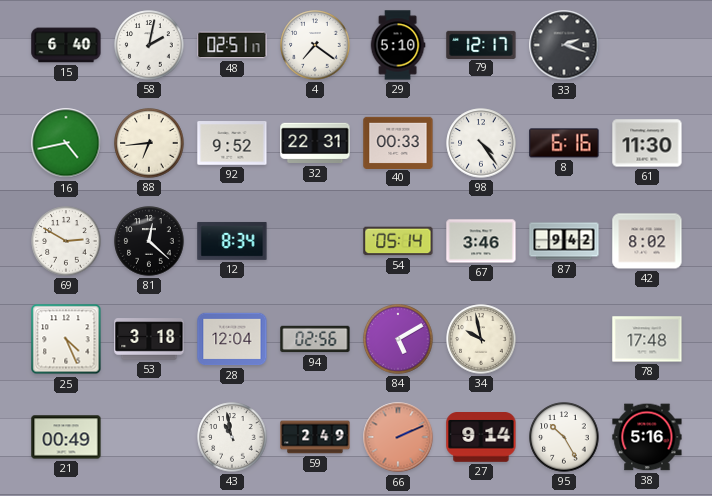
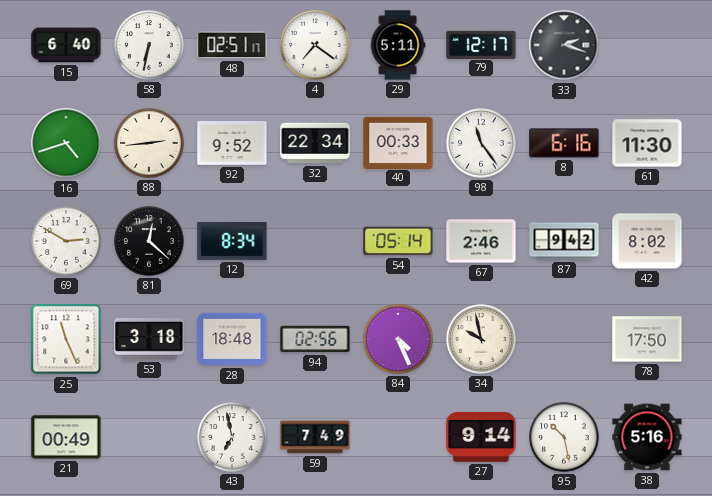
58: 2:02 -> 6:32 (149, 45)
29: 5:10 -> 5:11 (398, 45)
16: 4:43 -> 4:42 (66, 143)
88: 6:44 -> 2:44 (149, 143)
32: 22:31 -> 22:34 (315, 143)
98: 4:24 -> 11:24 (481, 143)
67: 3:46 -> 2:46 (481, 241)
25: 4:26 -> 11:26 (66, 339)
28: 12:04 -> 18:48 (232, 339)
84: 5:10 -> 4:26 (398, 339)
78: 17:48 -> 17:50 (647, 339)
43: 10:58 -> 6:58 (232, 437)
59: 2:49 -> 7:49 (315, 437)
66: 2:11 -> none (398, 437)
95: 10:25 -> 10:28 (564, 437)
